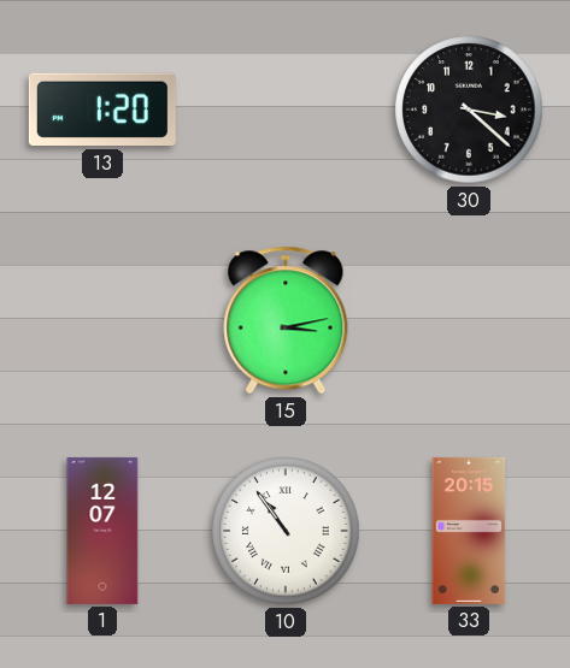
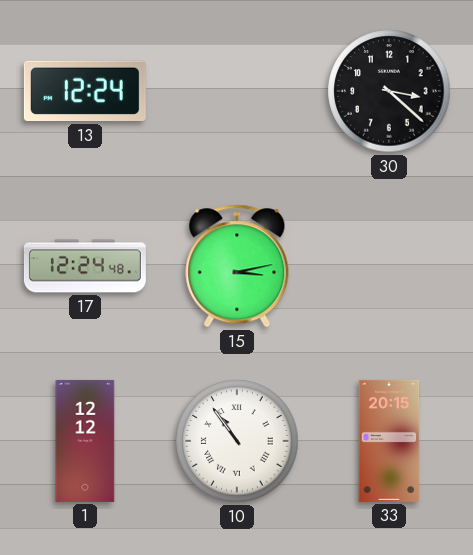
13: 1:20 -> 12:24 (85, 91)
17: none -> 12:24 (85, 266)
1: 12:07 -> 12:12 (85, 441)
